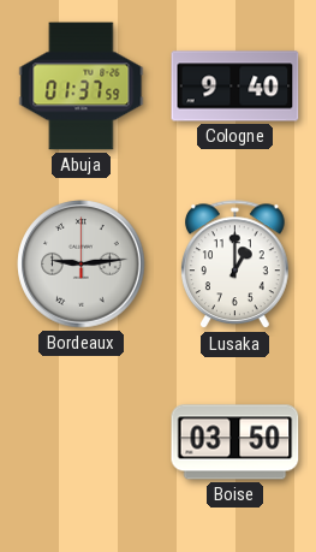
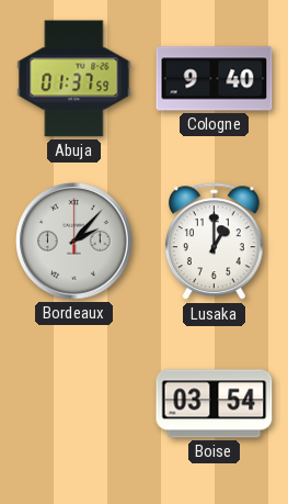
Bordeaux: 9:14 -> 2:07 (74, 242)
Boise: 03:50 -> 03:54 (215, 404)
